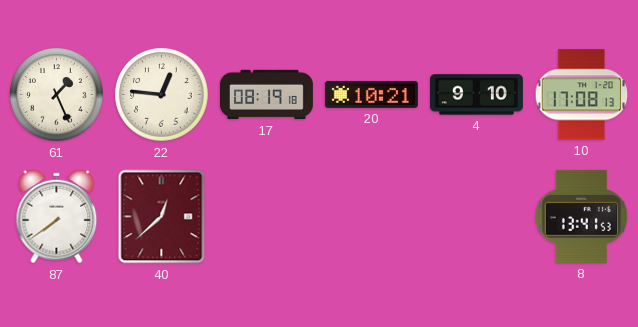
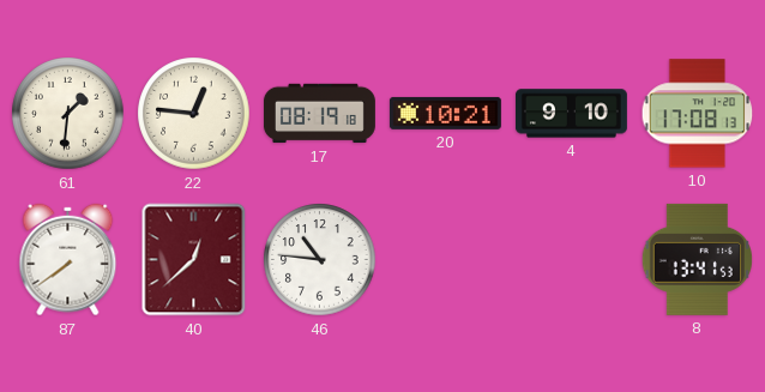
61: 1:26 -> 1:31 (68, 114)
46: none -> 10:46 (320, 260)
